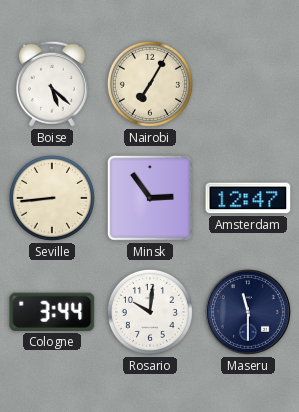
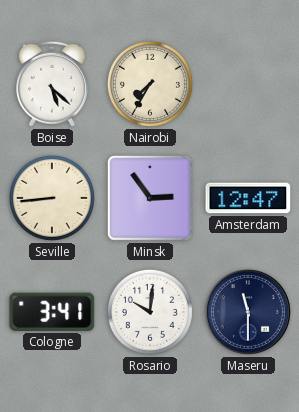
Nairobi: 7:05 -> 7:35 (150, 84)
Cologne: 3:44 -> 3:41 (52, 312)
